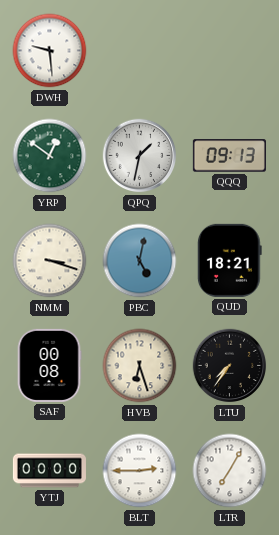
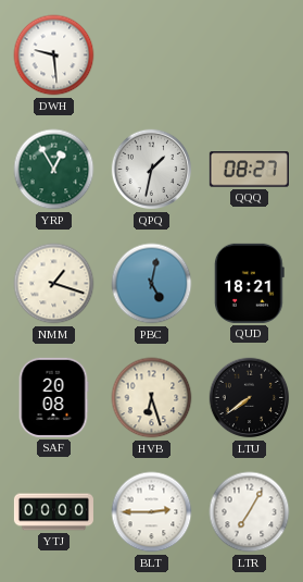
YRP: 12:51 -> 12:55 (54, 170)
QQQ: 09:13 -> 08:27 (249, 170)
NMM: 3:18 -> 1:18 (54, 284)
SAF: 00:08 -> 20:08 (53, 397)
LTU: 7:36 -> 7:39 (250, 398)
